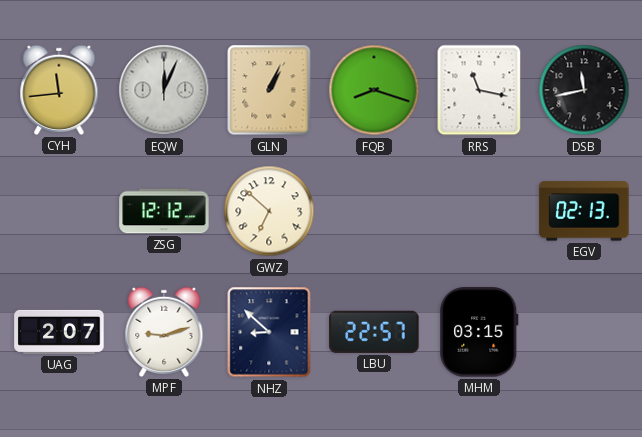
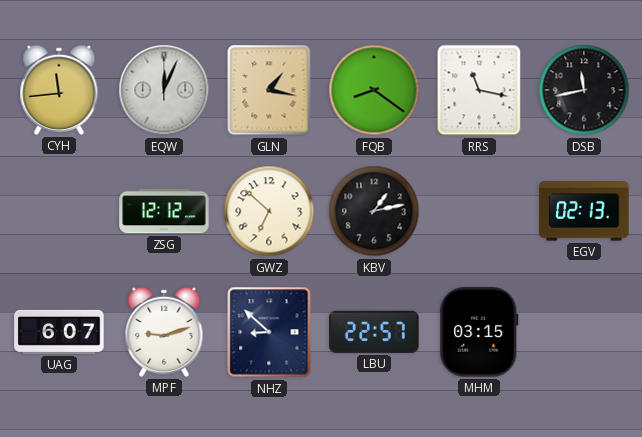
GLN: 1:04 -> 1:17 (269, 90)
FQB: 8:18 -> 8:21 (374, 90)
KBV: none -> 1:13 (374, 211)
UAG: 2:07 -> 6:07 (59, 332)
